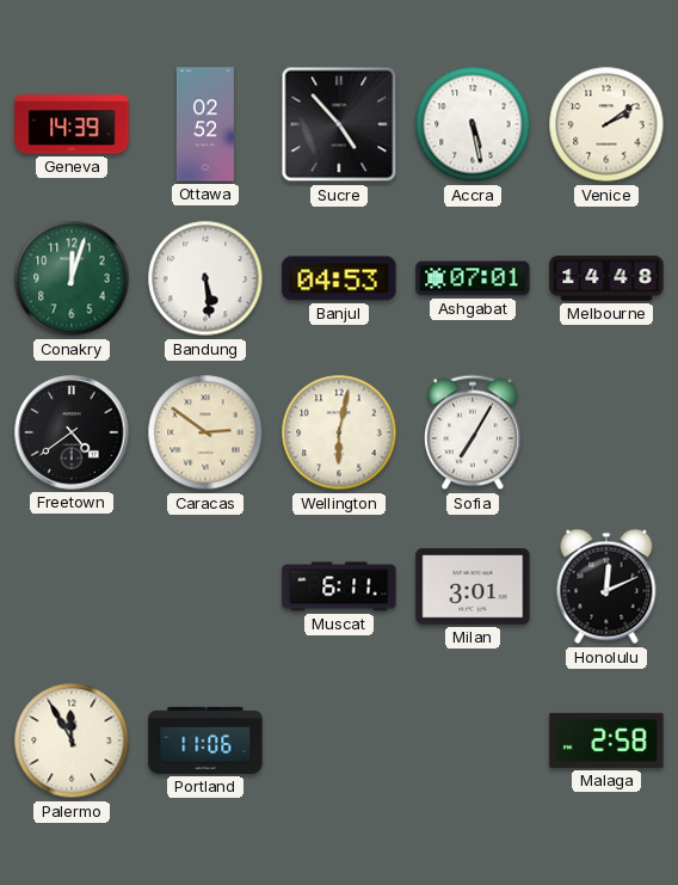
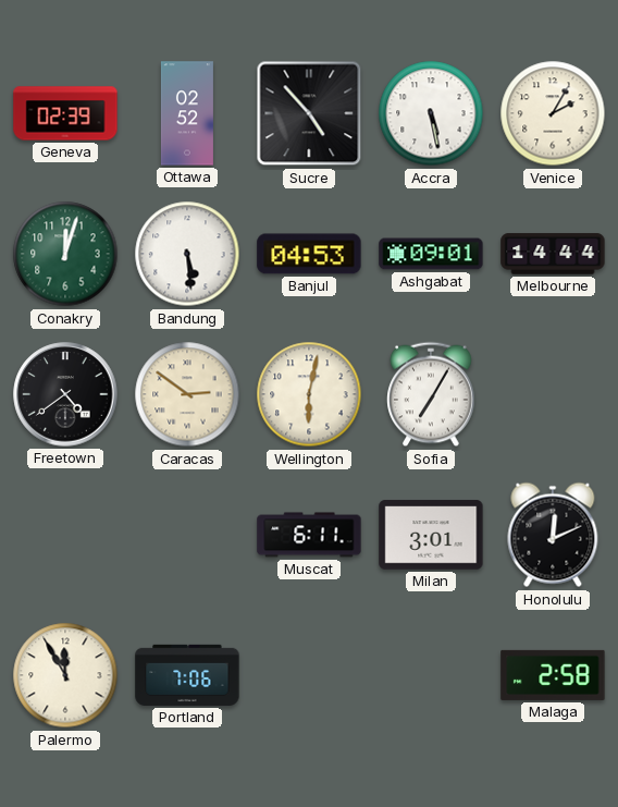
Geneva: 14:39 -> 02:39 (65, 113)
Venice: 2:09 -> 2:05 (553, 113)
Ashgabat: 07:01 -> 09:01 (431, 254)
Melbourne: 14:48 -> 14:44 (553, 254)
Portland: 11:06 -> 7:06 (187, 675)
